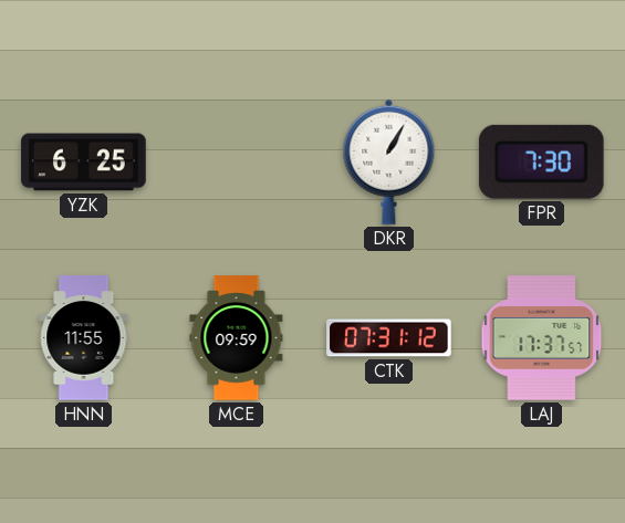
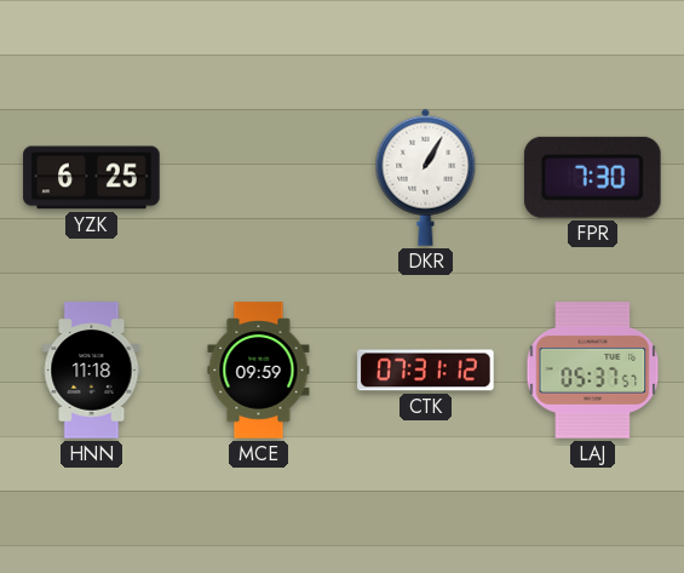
HNN: 11:55 -> 11:18 (92, 371)
LAJ: 17:37 -> 05:37 (593, 371)
